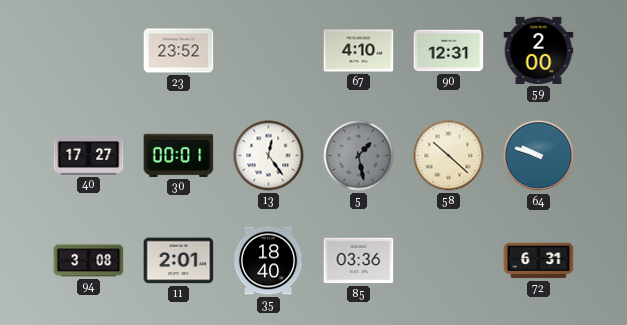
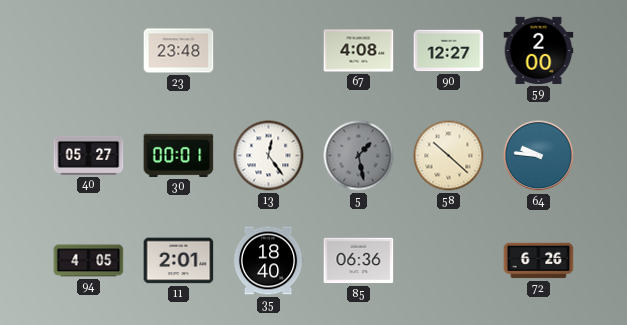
23: 23:52 -> 23:48 (179, 51)
67: 4:10 -> 4:08 (359, 51)
90: 12:31 -> 12:27 (449, 51)
40: 17:27 -> 05:27 (89, 155)
64: 9:48 -> 9:46 (539, 156)
94: 3:08 -> 4:05 (89, 261)
85: 03:36 -> 06:36 (359, 261)
72: 6:31 -> 6:26 (539, 261)
